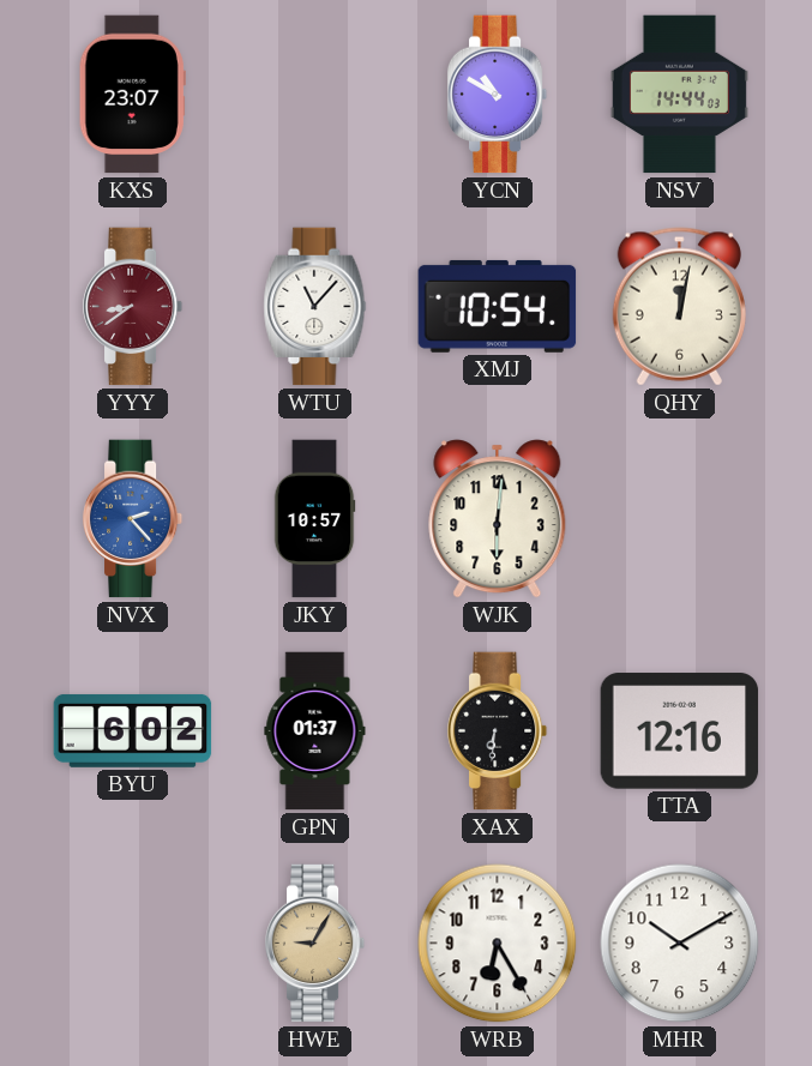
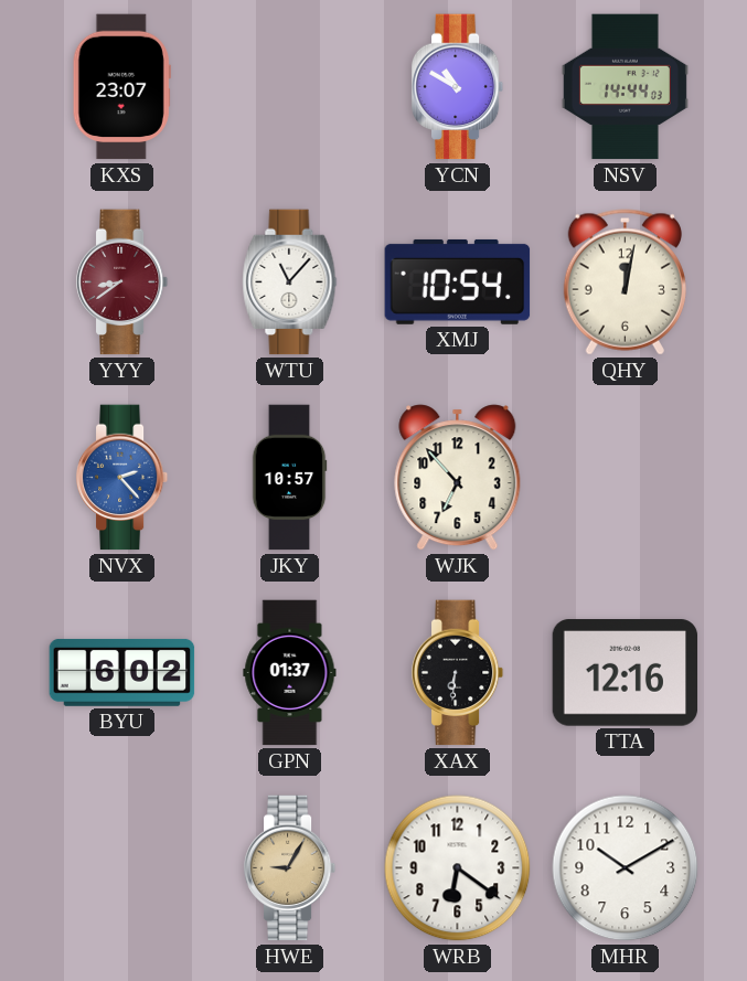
WJK: 6:01 -> 6:53 (458, 478)
WRB: 6:25 -> 6:21 (458, 868)
